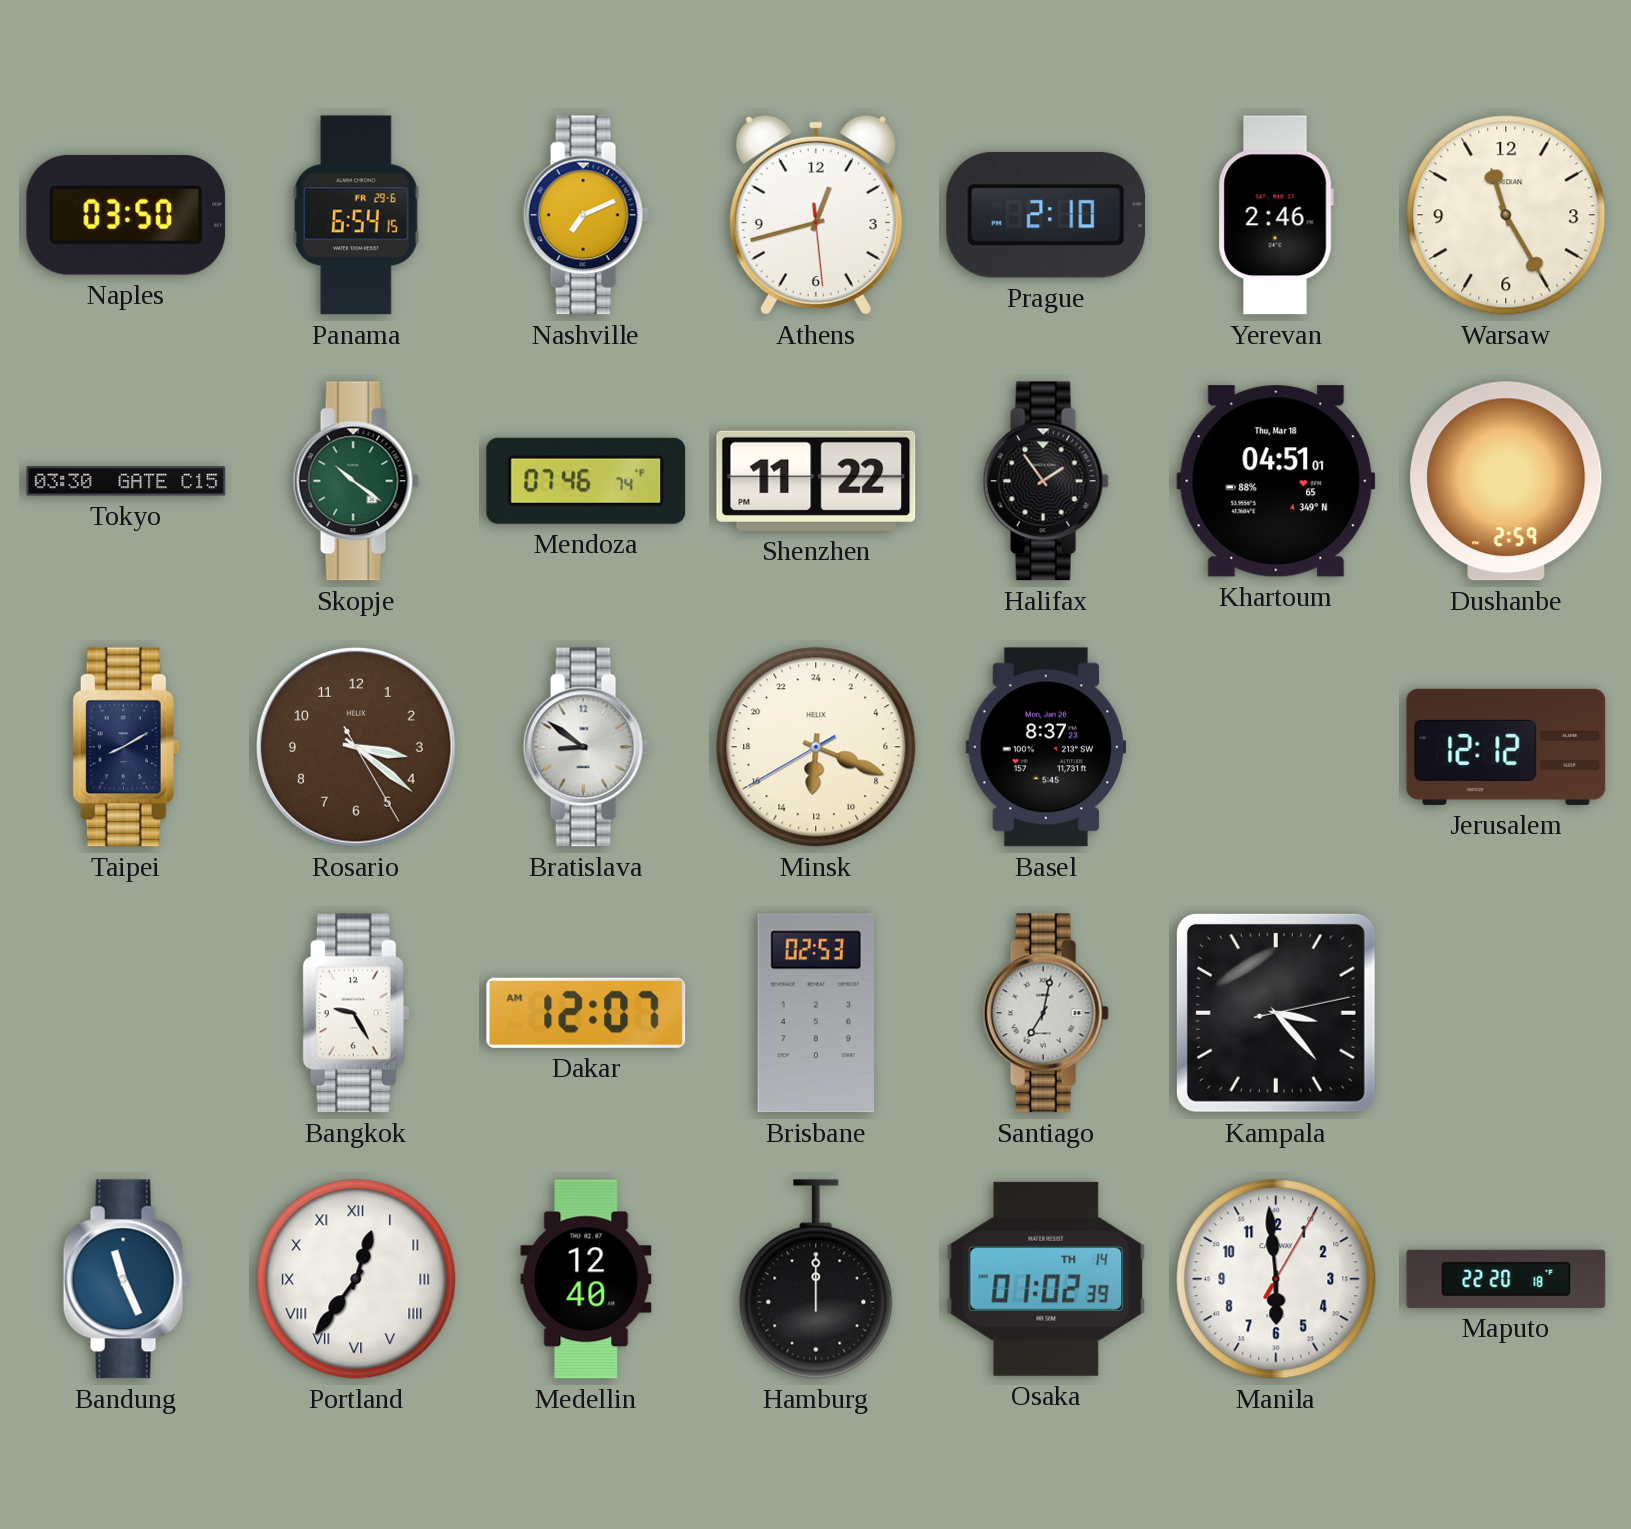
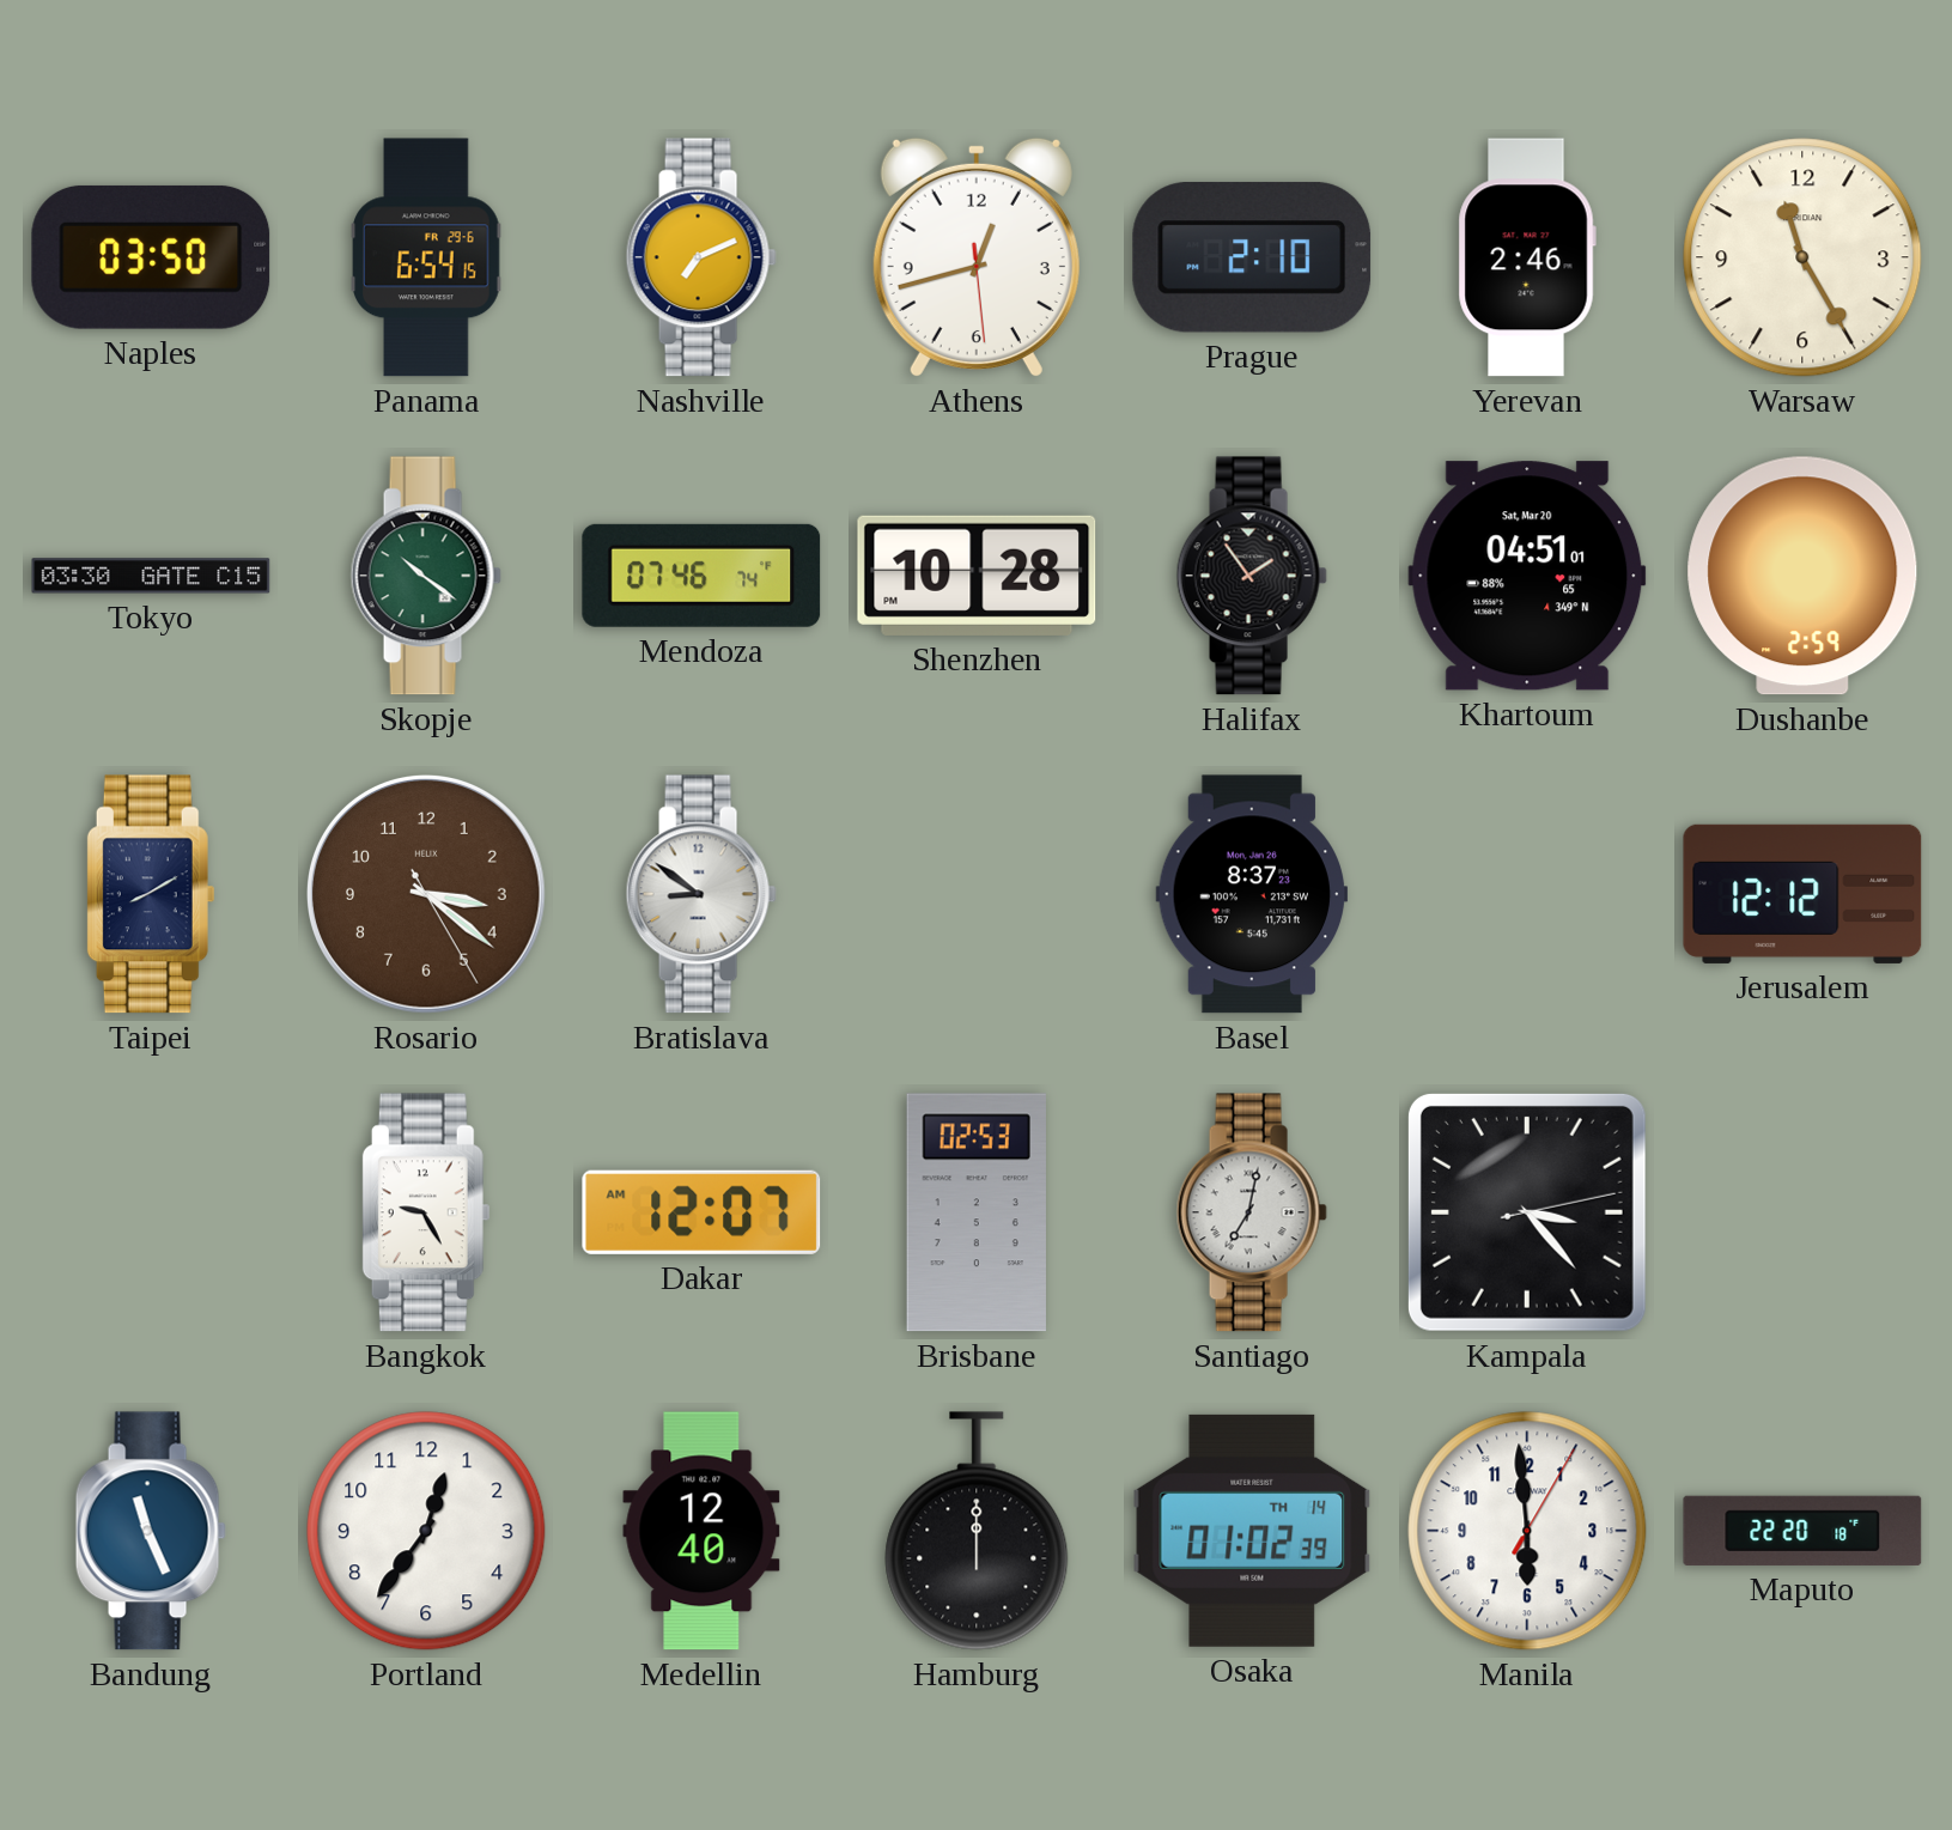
Shenzhen: 11:22 -> 10:28 (977, 576)
Khartoum date: Thu, Mar 18 -> Sat, Mar 20 (1527, 576)
Minsk: 12:18 -> none (816, 747)
Portland numerals: Roman -> Arabic (426, 1531)
